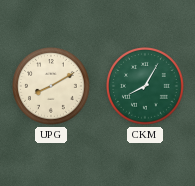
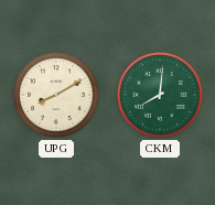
CKM: 8:05 -> 8:01 (160, 95)
